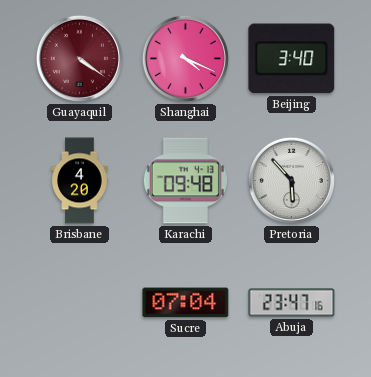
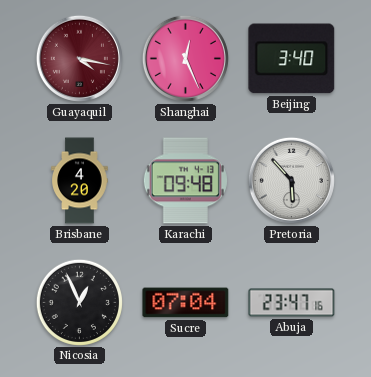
Guayaquil: 4:21 -> 4:17 (79, 58)
Shanghai: 4:19 -> 12:26 (185, 58)
Nicosia: none -> 12:56 (79, 302)
